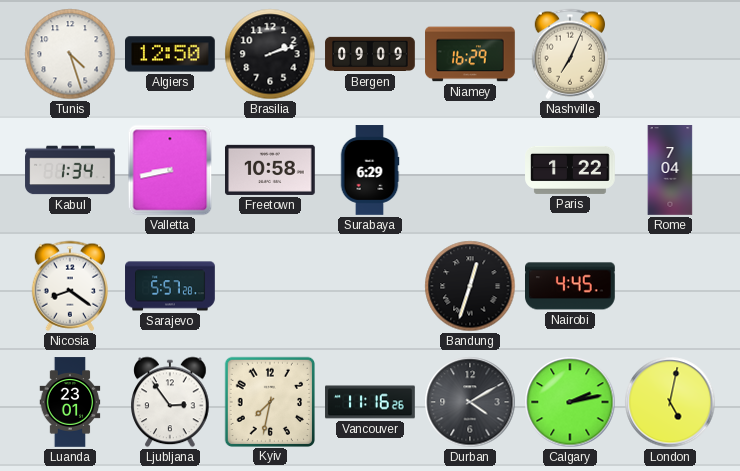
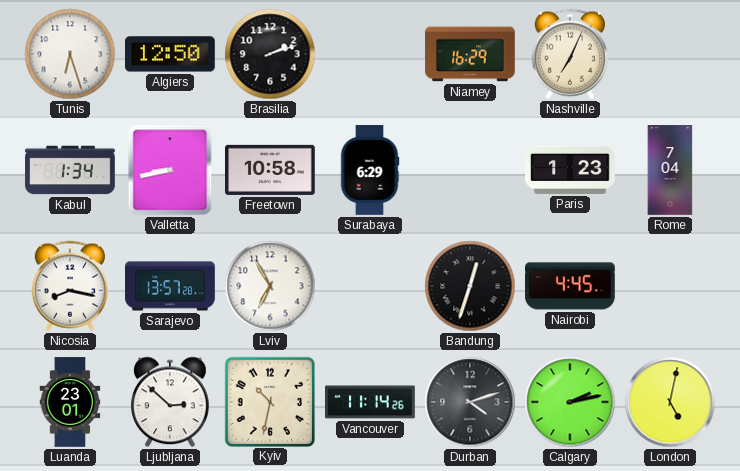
Tunis: 4:27 -> 6:27 (70, 54)
Bergen: 09:09 -> none (370, 54)
Paris: 1:22 -> 1:23 (570, 170)
Nicosia: 8:21 -> 8:17 (69, 286)
Sarajevo: 5:57 -> 13:57 (170, 286)
Lviv: none -> 6:55 (270, 286)
Ljubljana: 2:54 -> 2:52 (170, 402)
Kyiv: 7:32 -> 10:32 (269, 401)
Vancouver: 11:16 -> 11:14 (370, 402)
Durban: 4:10 -> 4:12 (470, 402)
